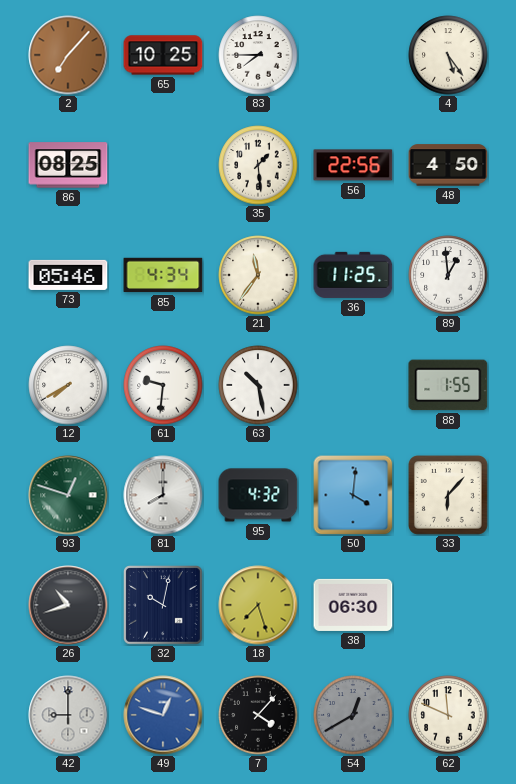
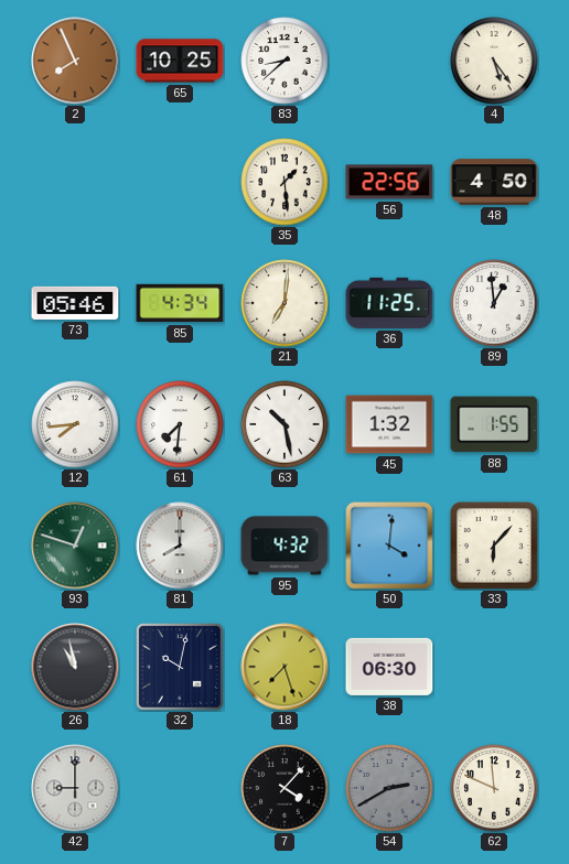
2: 7:07 -> 7:56 (75, 61)
83: 7:45 -> 8:38 (284, 61)
86: 08:25 -> none (68, 165)
21: 11:36 -> 7:01 (284, 303)
12: 7:40 -> 7:44 (75, 424)
61: 9:31 -> 7:31 (180, 424)
45: none -> 1:32 (389, 424)
26: 10:42 -> 10:58 (75, 667)
49: 12:48 -> none (163, 715)
54: 12:40 -> 2:40 (389, 788)
